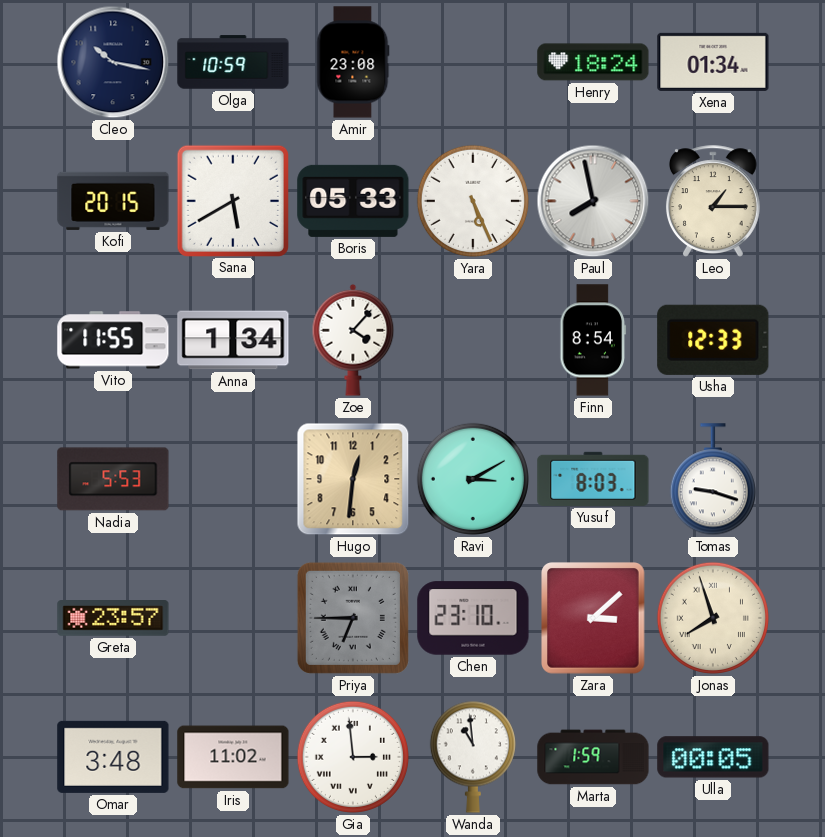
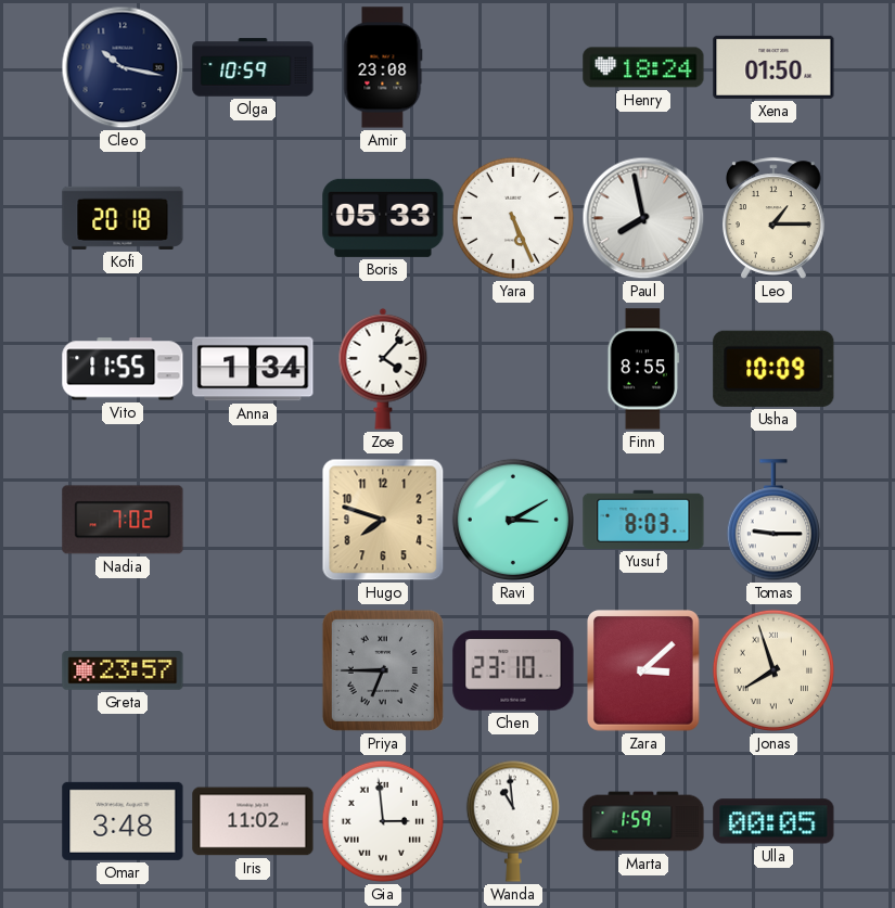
Xena: 01:34 -> 01:50 (773, 67)
Kofi: 20:15 -> 20:18 (123, 218)
Sana: 5:40 -> none (232, 200)
Finn: 8:54 -> 8:55 (643, 369)
Usha: 12:33 -> 10:09 (773, 369)
Nadia: 5:53 -> 7:02 (123, 520)
Hugo: 12:31 -> 7:48 (383, 520)
Tomas: 9:18 -> 9:15 (773, 521)
